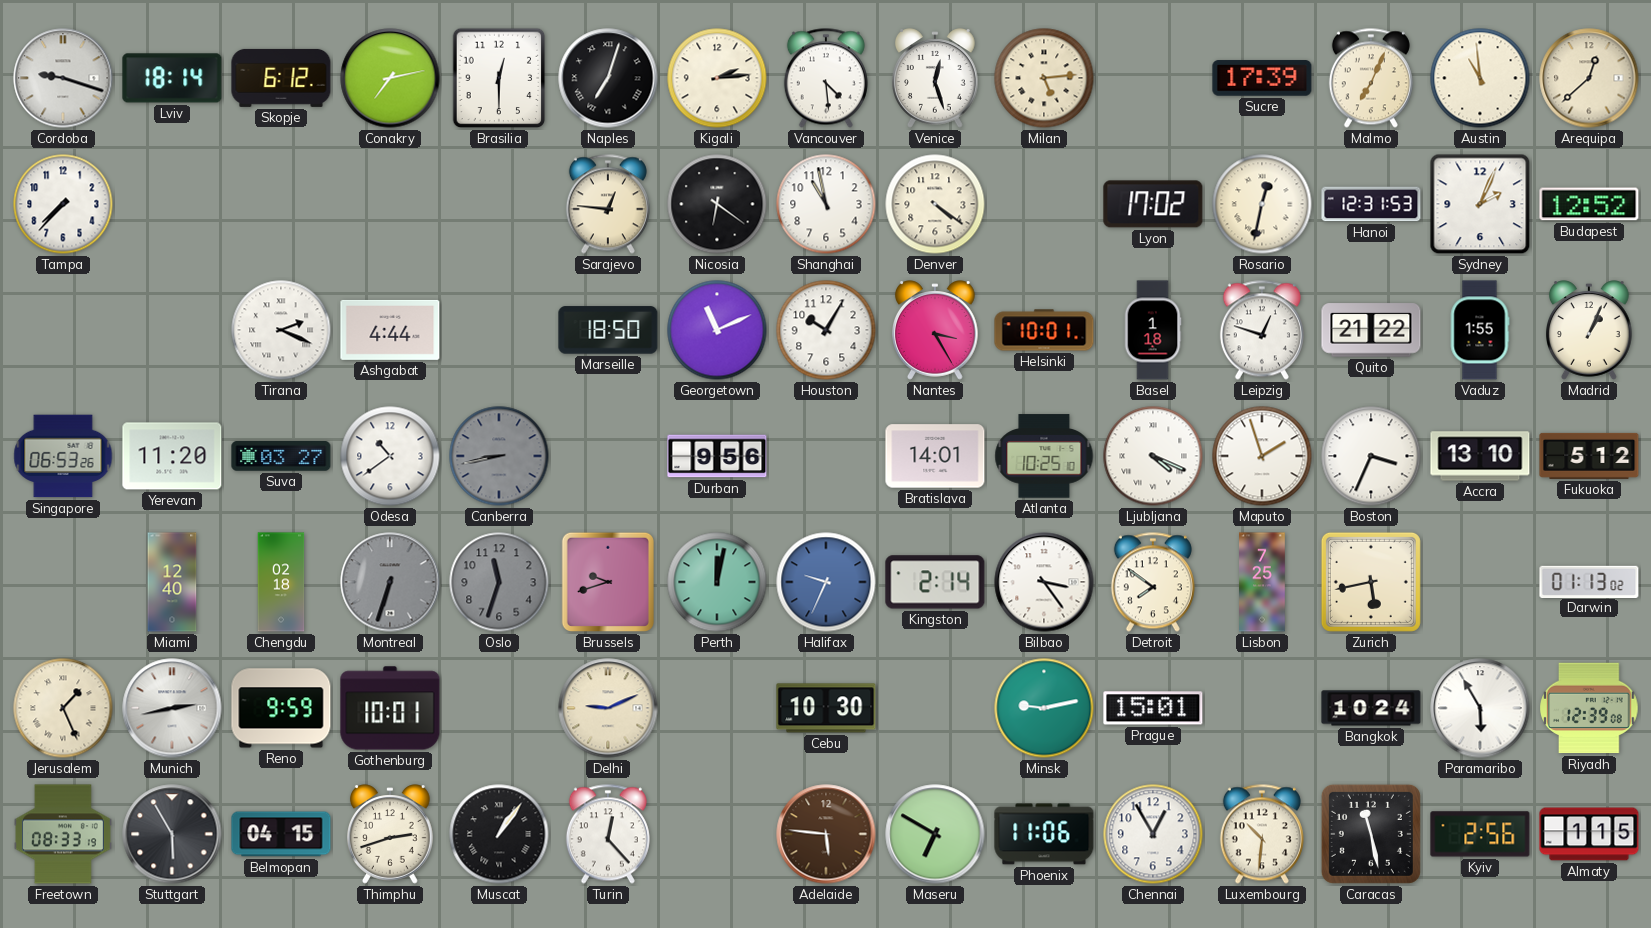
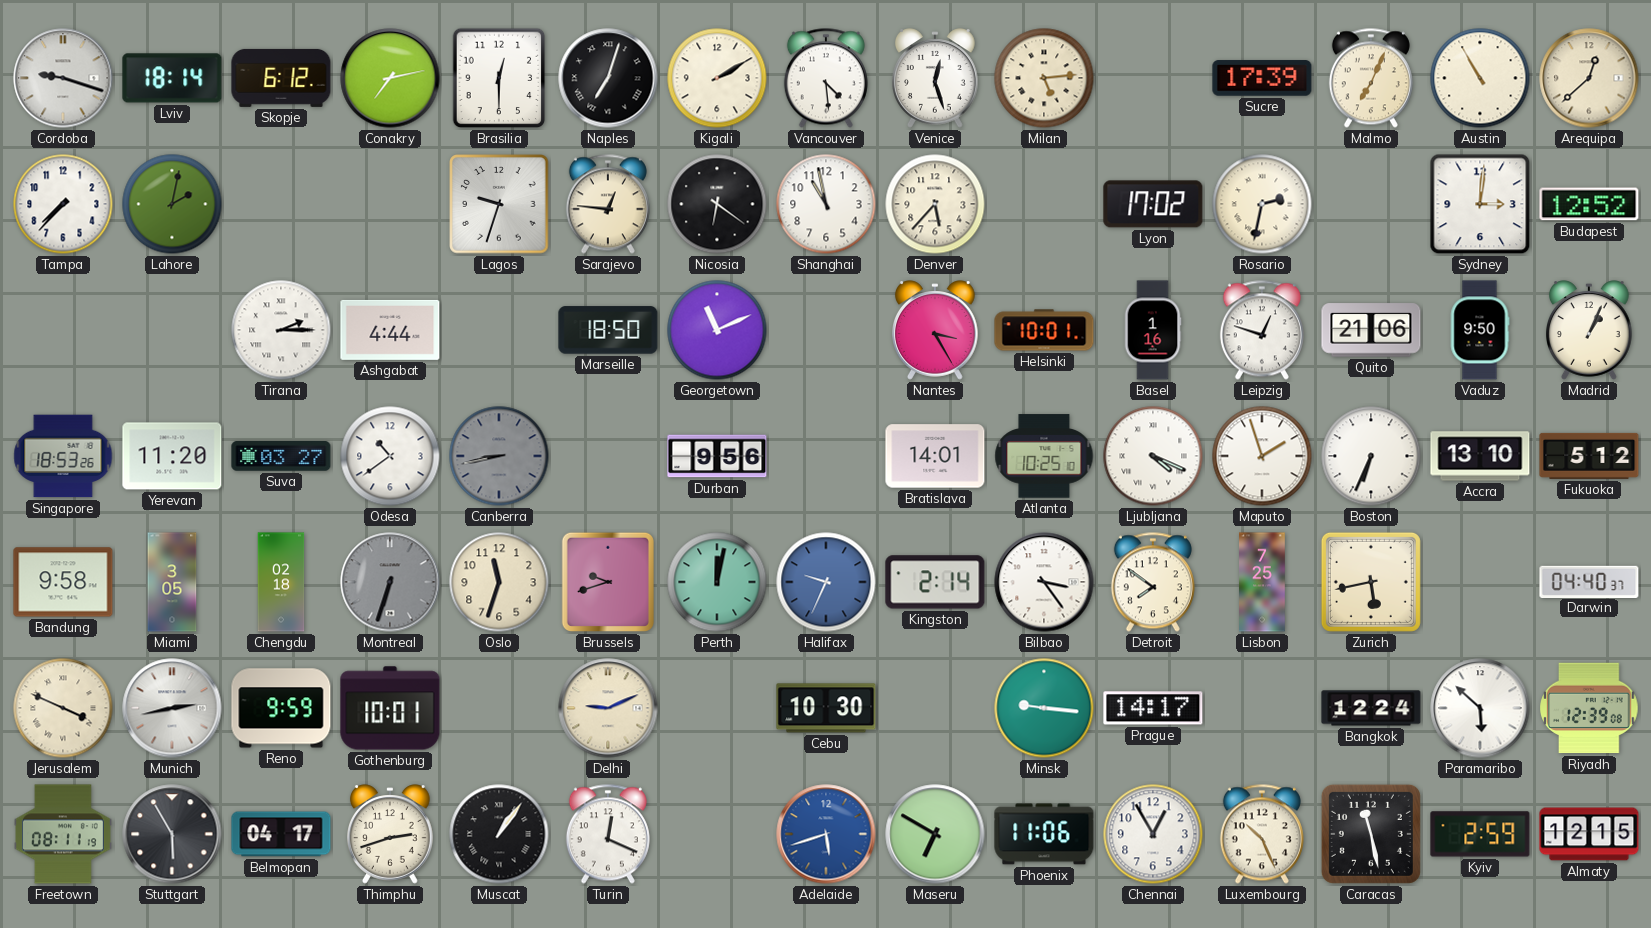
Kigali: 2:14 -> 2:10 (717, 78)
Austin: 10:59 -> 10:55 (1480, 78)
Lahore: none -> 2:02 (172, 204)
Lagos: none -> 9:33 (499, 204)
Denver: 4:21 -> 5:37 (935, 204)
Rosario: 12:32 -> 2:32 (1262, 204)
Hanoi: 12:31 -> none (1371, 204)
Sydney: 2:04 -> 3:01 (1480, 204)
Tirana: 2:19 -> 2:15 (281, 330)
Houston: 10:05 -> none (826, 330)
Basel: 1:18 -> 1:16 (1153, 330)
Quito: 21:22 -> 21:06 (1371, 330)
Vaduz: 1:55 -> 9:50 (1480, 330)
Singapore: 06:53 -> 18:53 (63, 456)
Boston: 3:34 -> 6:34 (1371, 456)
Bandung: none -> 9:58 (63, 582)
Miami: 12:40 -> 3:05 (172, 582)
Oslo dial: grey -> cream (499, 582)
Darwin: 01:13 -> 04:40 (1589, 581)
Jerusalem: 1:26 -> 3:49 (63, 708)
Minsk: 9:13 -> 9:16 (1044, 708)
Prague: 15:01 -> 14:17 (1153, 708)
Bangkok: 10:24 -> 12:24 (1371, 708)
Paramaribo: 5:55 -> 5:52 (1480, 708)
Freetown: 08:33 -> 08:11 (64, 834)
Belmopan: 04:15 -> 04:17 (281, 834)
Turin: 12:23 -> 12:19 (608, 834)
Adelaide: 5:46 -> 5:42 (826, 834)
Adelaide dial: brown -> blue (826, 834)
Luxembourg: 10:31 -> 10:26 (1262, 834)
Kyiv: 2:56 -> 2:59 (1480, 834)
Almaty: 1:15 -> 12:15 (1589, 834)
